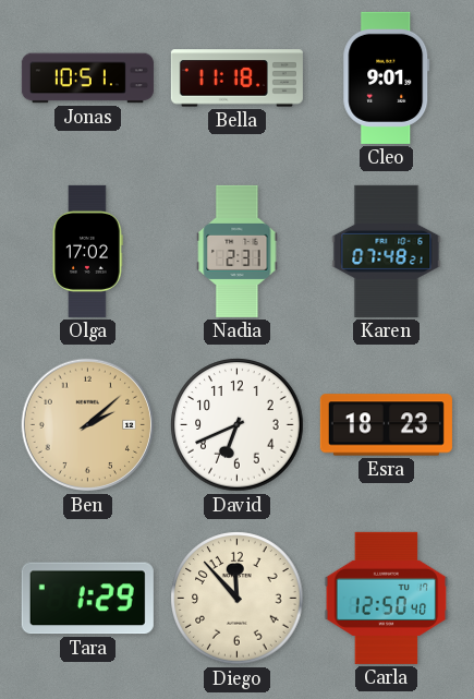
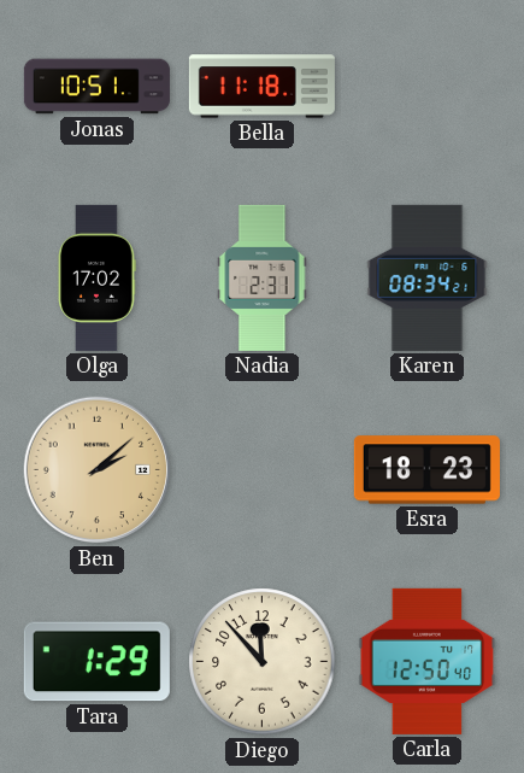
Cleo: 9:01 -> none (387, 77)
Karen: 07:48 -> 08:34 (428, 277)
David: 6:41 -> none (238, 425)
